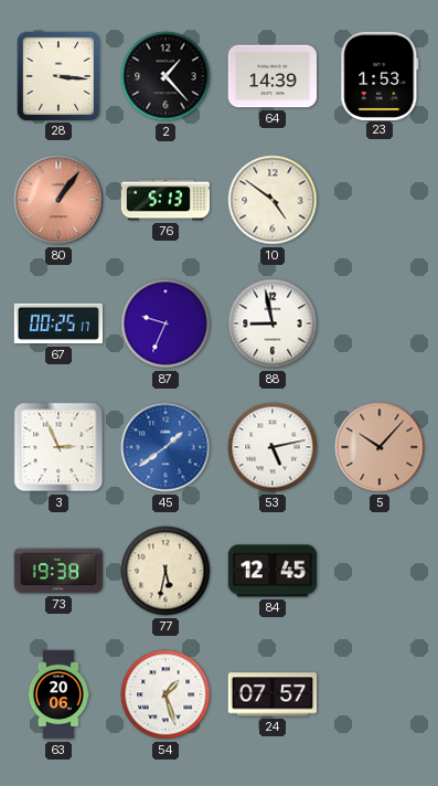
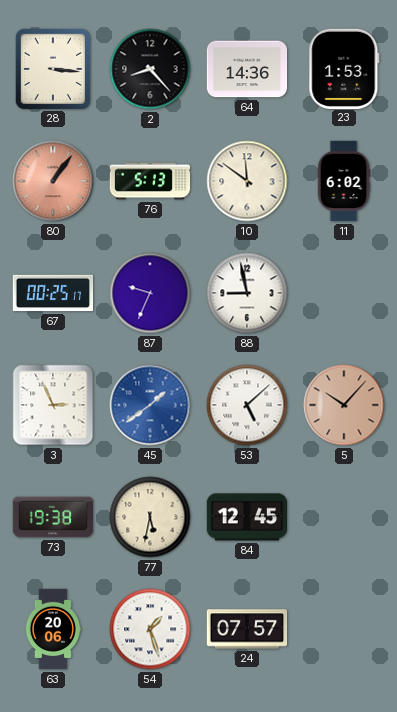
2: 1:23 -> 8:23 (150, 69)
64: 14:39 -> 14:36 (247, 69)
10: 4:51 -> 11:51 (247, 181)
11: none -> 6:02 (344, 181)
53: 5:13 -> 5:08 (247, 405)
